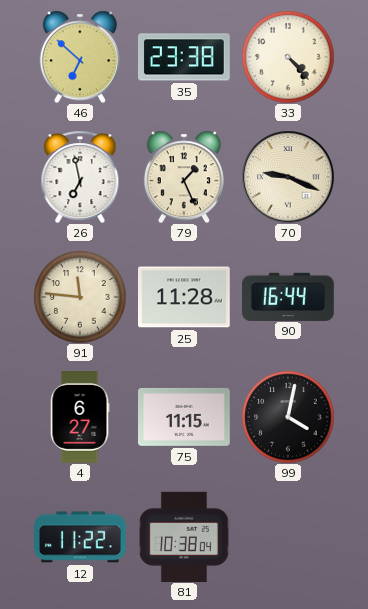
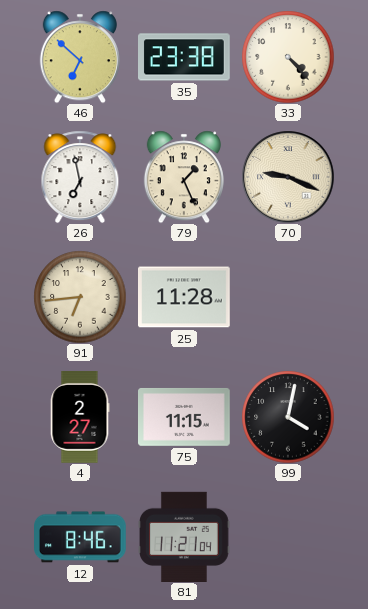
91: 11:46 -> 6:44 (80, 297)
90: 16:44 -> none (289, 296)
4: 6:27 -> 2:27 (80, 418)
12: 11:22 -> 8:46 (81, 537)
81: 10:38 -> 11:21 (185, 536)
